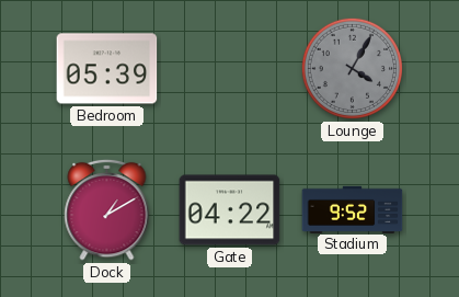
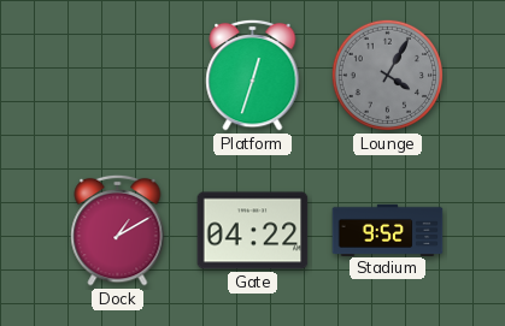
Bedroom: 05:39 -> none (107, 69)
Platform: none -> 12:33 (253, 75)
